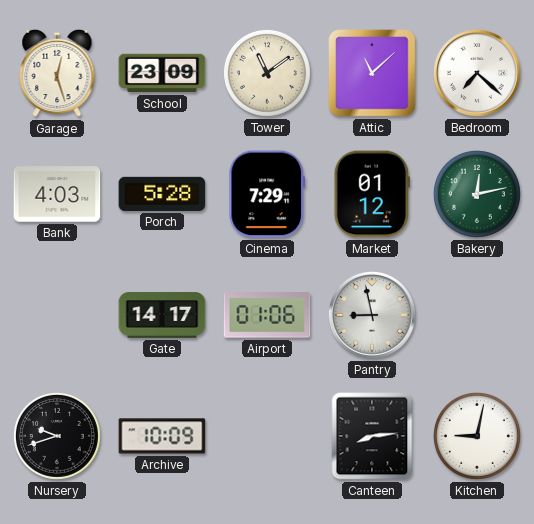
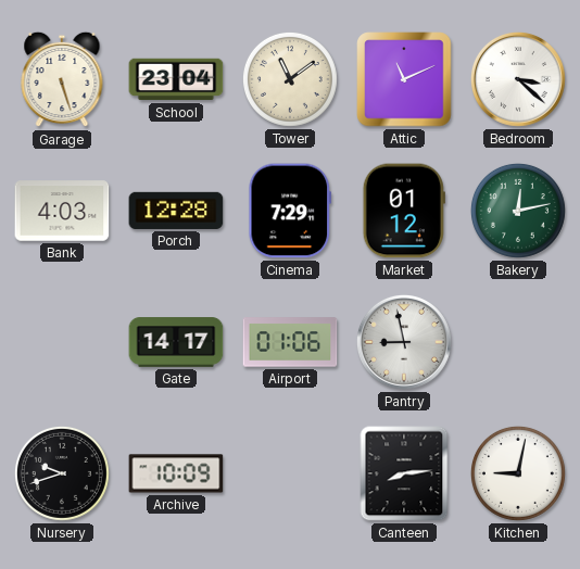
Garage: 12:27 -> 5:27 (62, 79)
School: 23:09 -> 23:04 (176, 79)
Attic: 11:08 -> 11:11 (404, 79)
Bedroom: 7:22 -> 3:22 (518, 79)
Porch: 5:28 -> 12:28 (176, 211)
